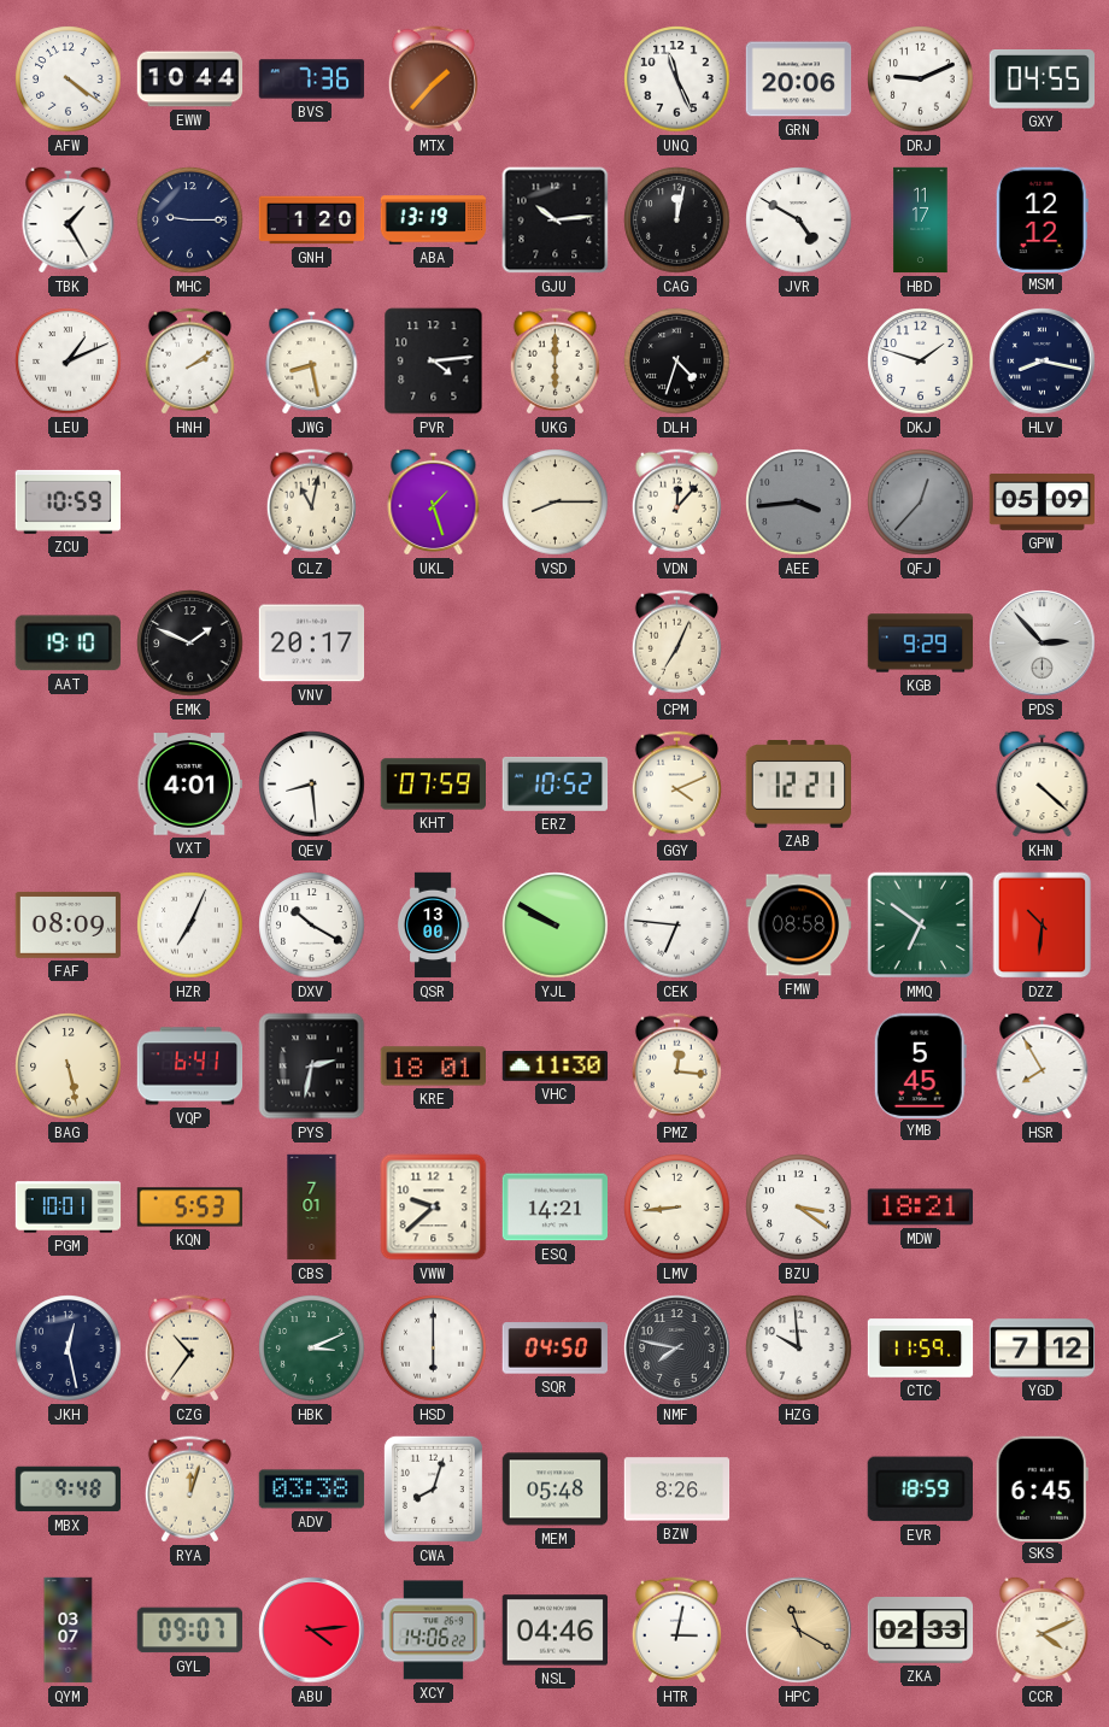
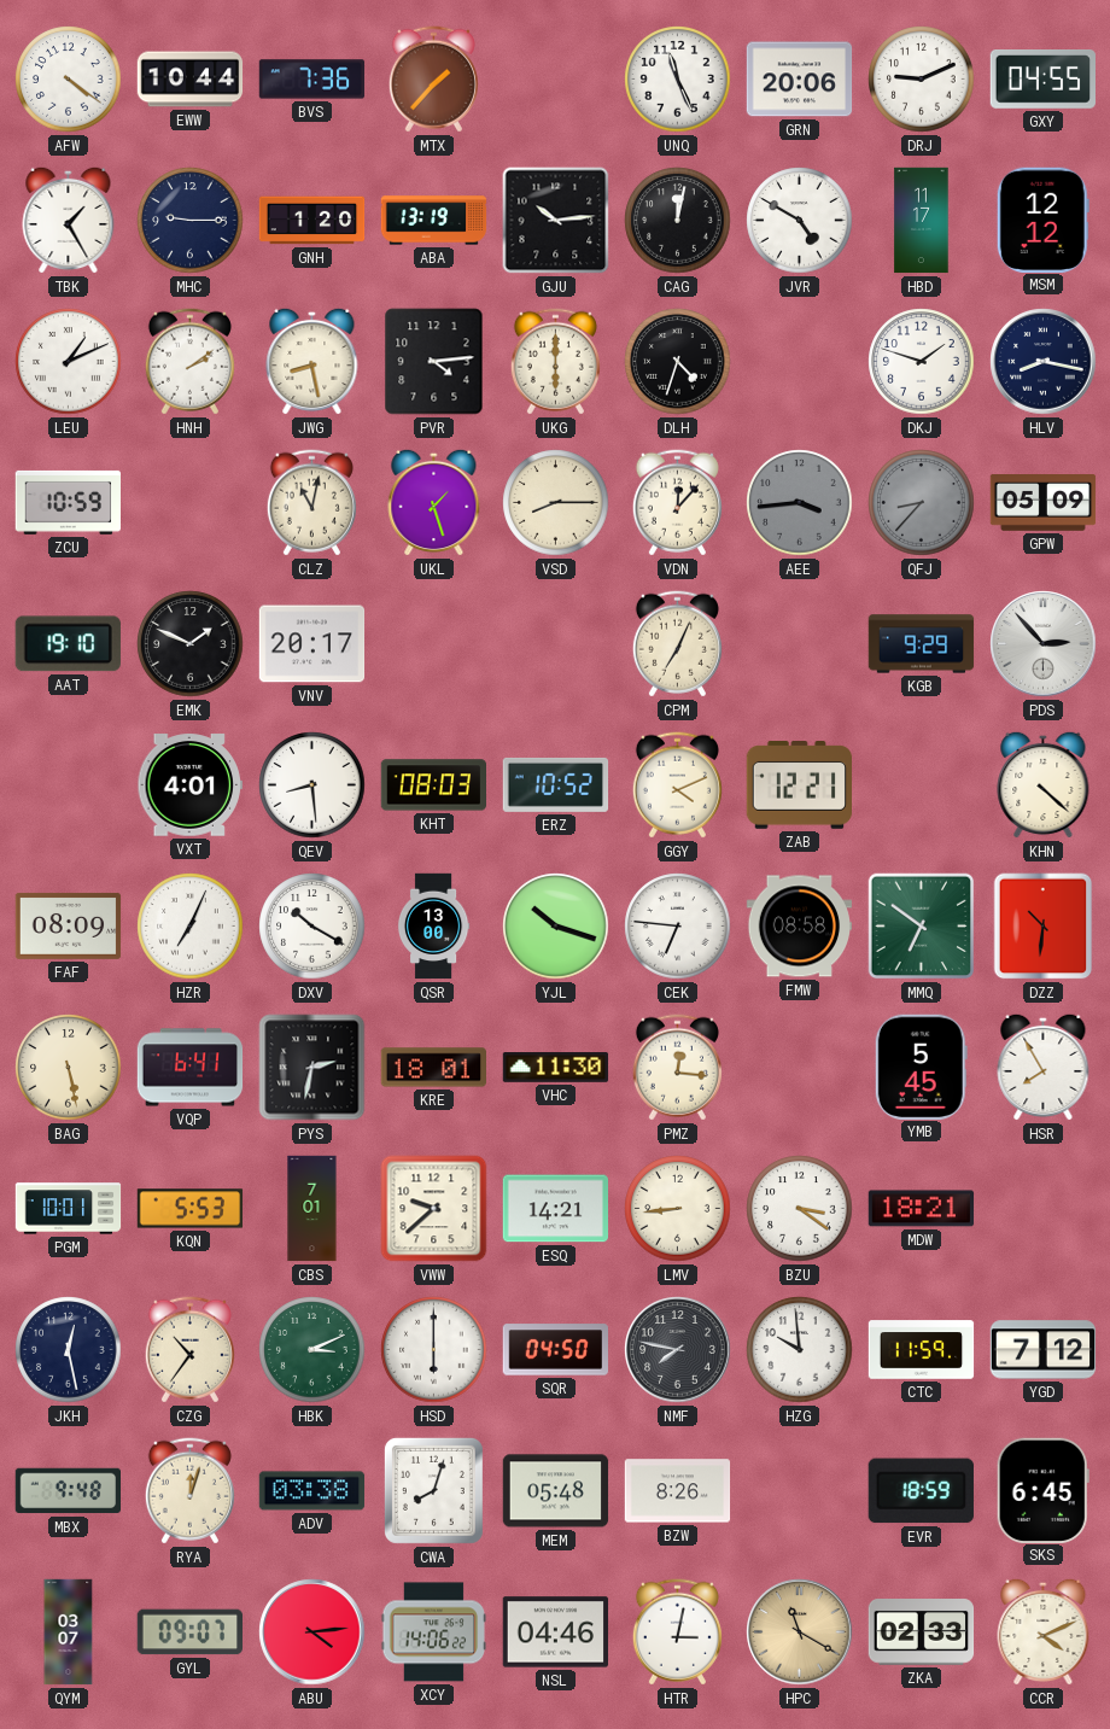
QFJ: 12:37 -> 8:37 (922, 503)
KHT: 07:59 -> 08:03 (434, 785)
YJL: 9:50 -> 10:18 (556, 927)
